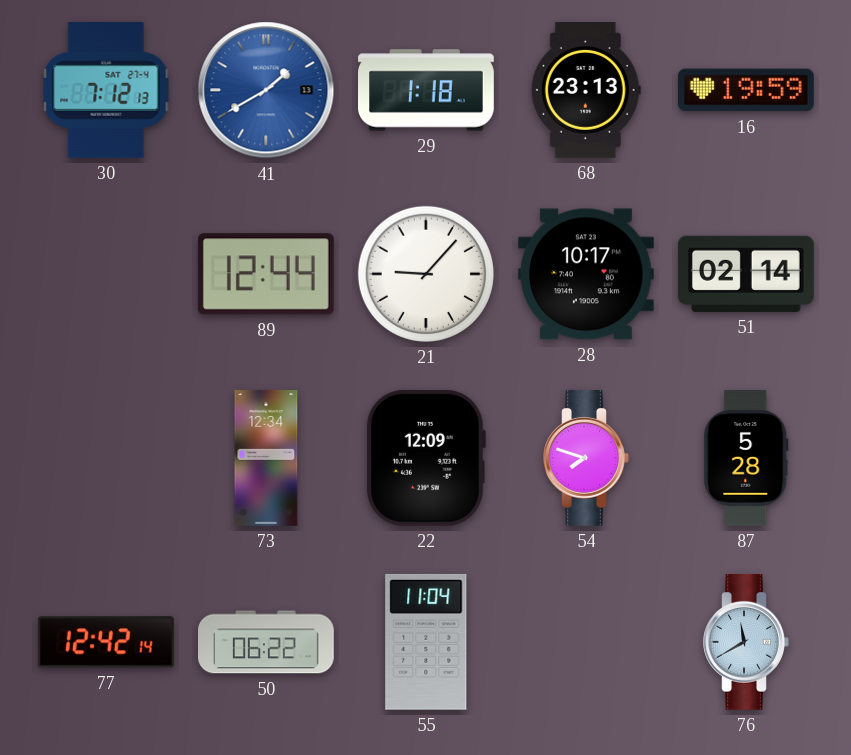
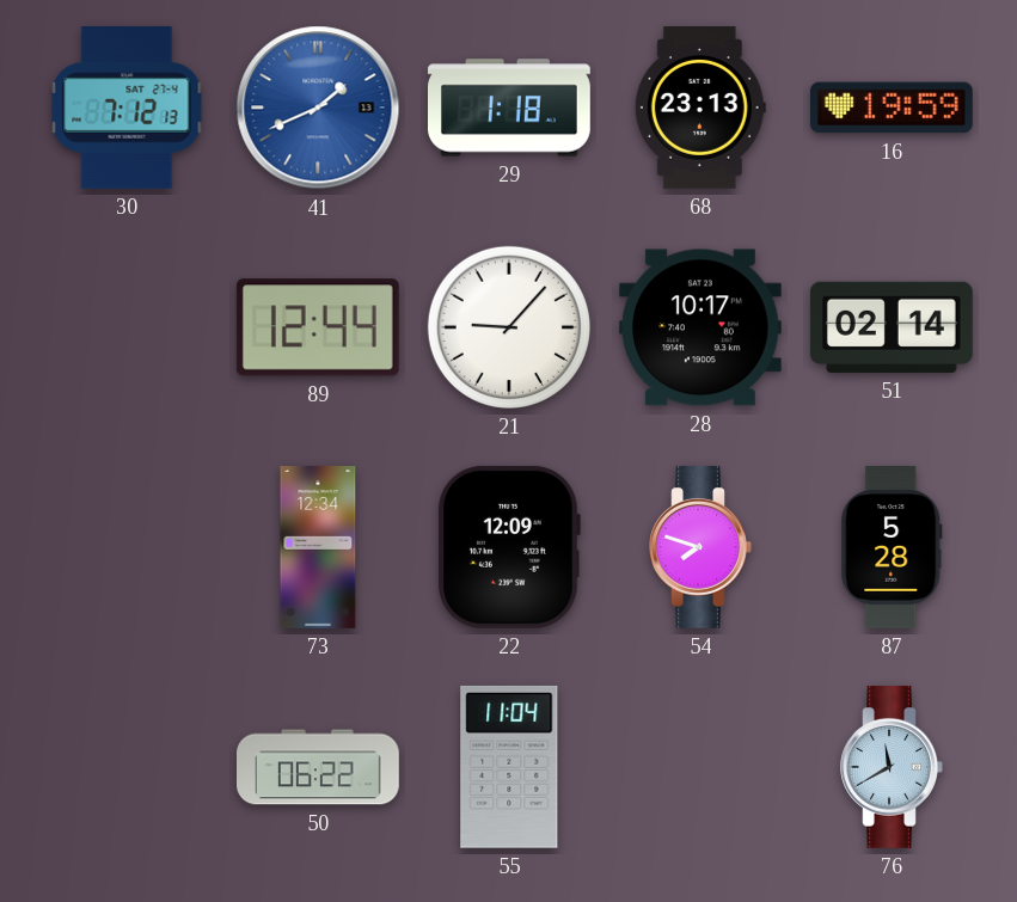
41: 1:40 -> 1:41 (318, 108)
77: 12:42 -> none (106, 642)
